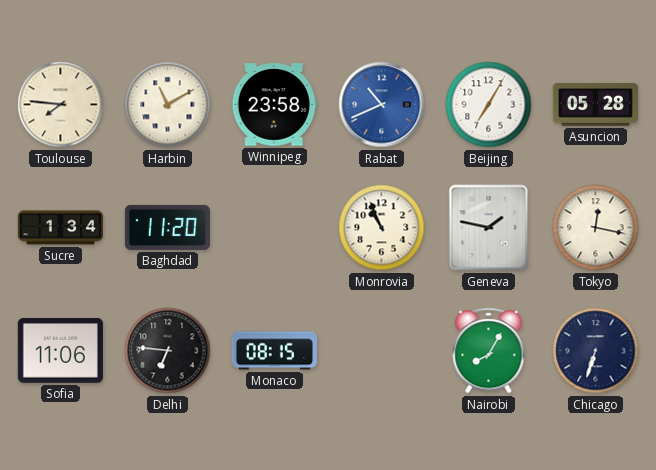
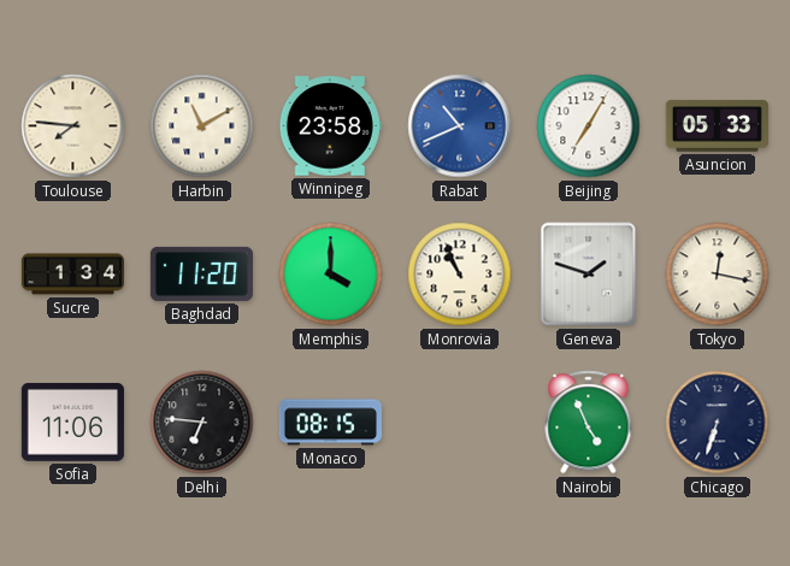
Asuncion: 05:28 -> 05:33 (717, 125)
Memphis: none -> 4:00 (331, 275)
Geneva: 1:47 -> 1:48 (589, 275)
Nairobi: 8:05 -> 4:56 (589, 423)
